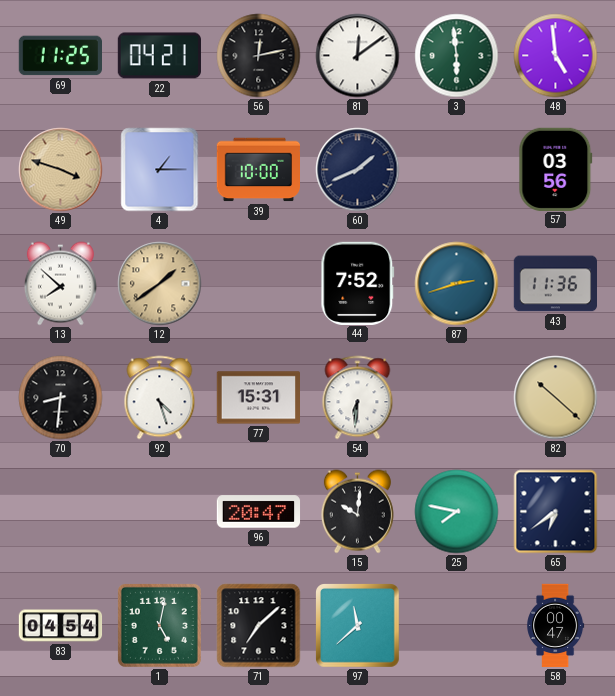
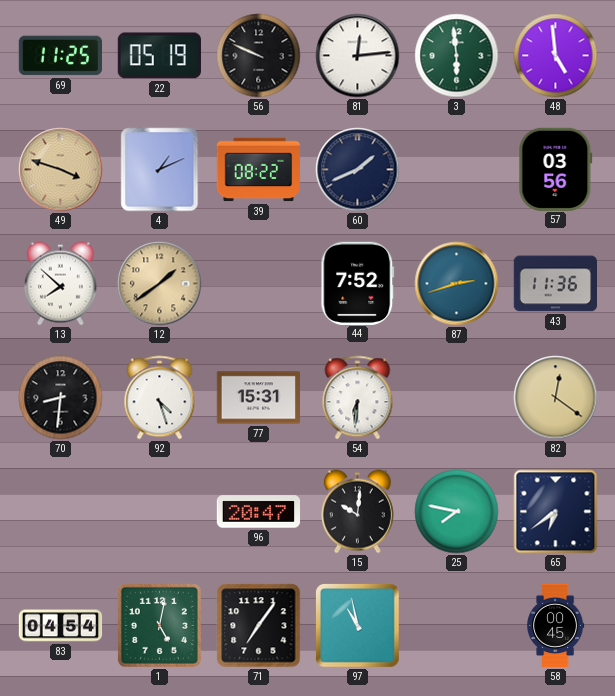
22: 04:21 -> 05:19 (159, 56)
56: 12:13 -> 9:49 (259, 56)
81: 12:09 -> 12:14 (358, 56)
4: 1:15 -> 1:11 (160, 170)
39: 10:00 -> 08:22 (258, 170)
82: 10:22 -> 12:21 (556, 398)
71: 7:08 -> 7:06 (259, 626)
97: 11:38 -> 10:58 (358, 626)
58: 00:47 -> 00:45 (556, 626)
